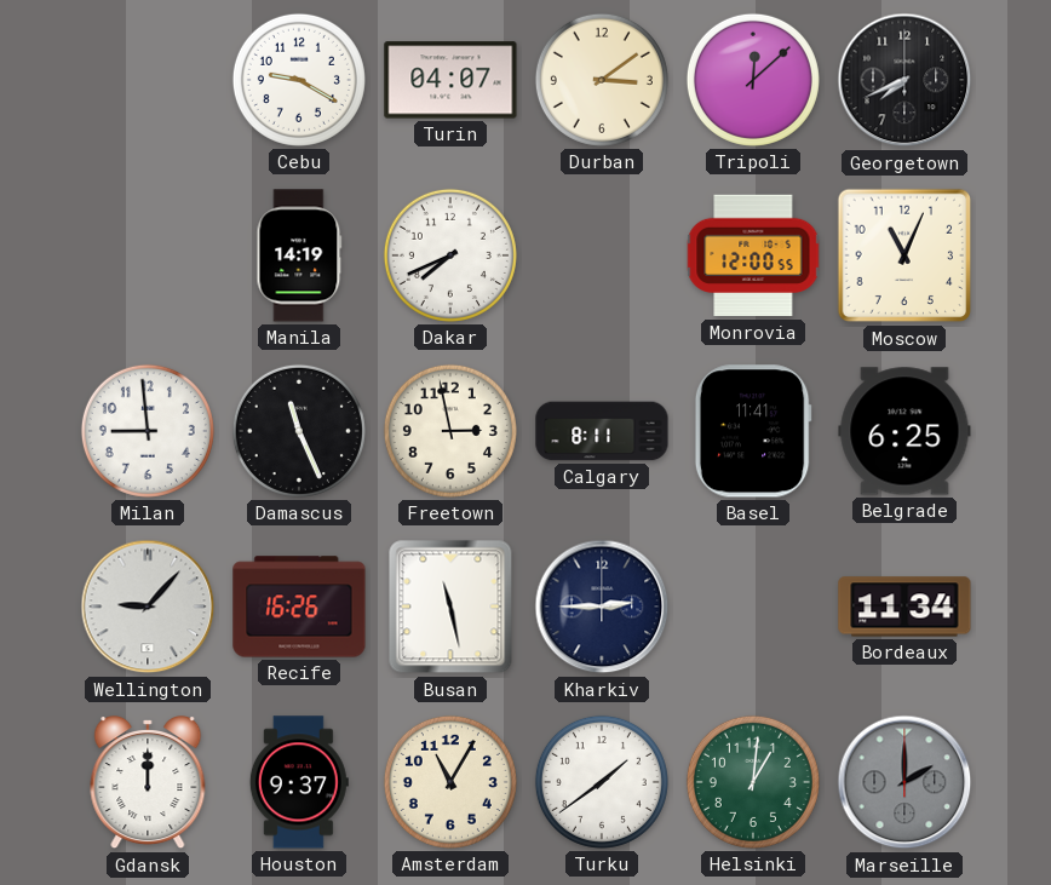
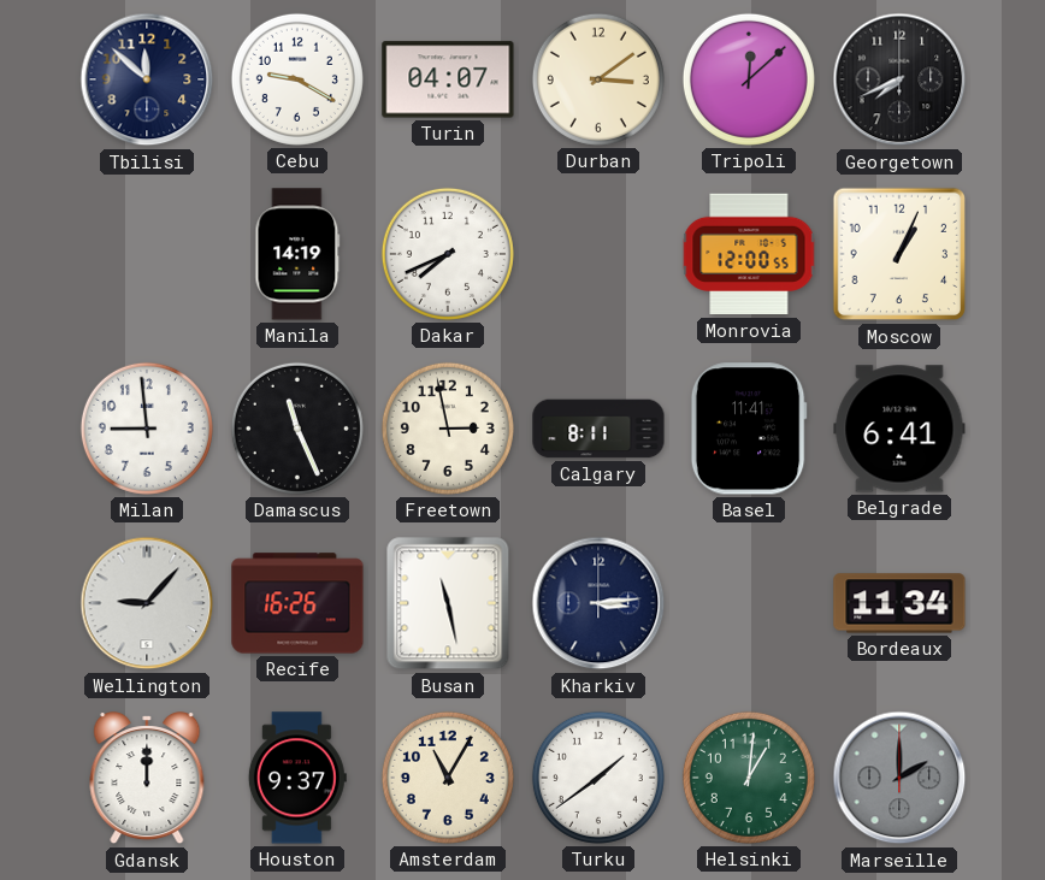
Tbilisi: none -> 11:52 (147, 79)
Moscow: 11:04 -> 1:04 (899, 254)
Belgrade: 6:25 -> 6:41 (899, 429)
Kharkiv: 2:45 -> 3:14 (598, 603)
